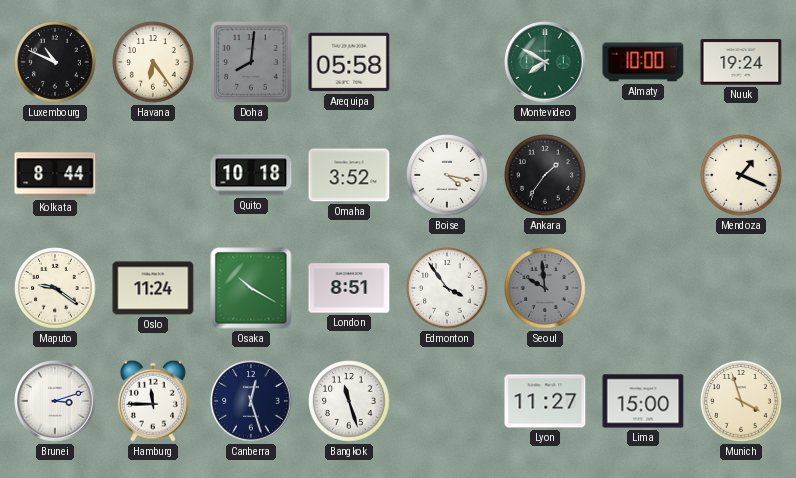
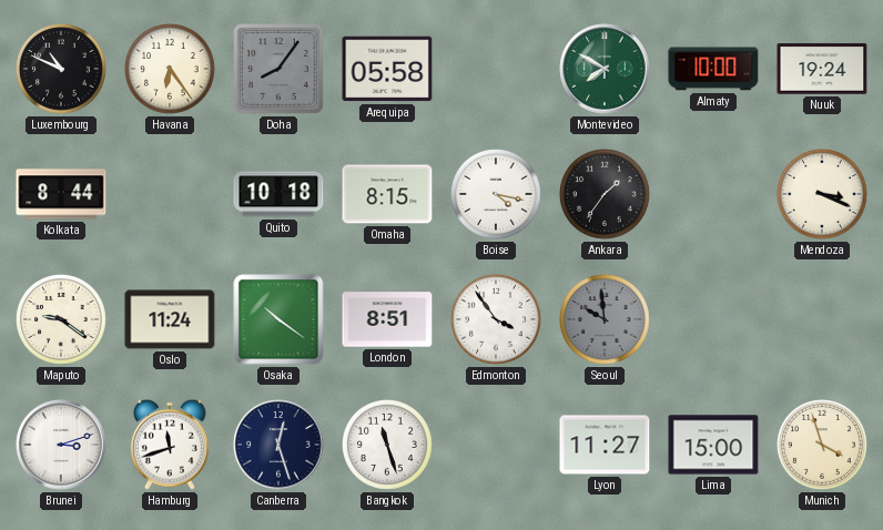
Doha: 8:01 -> 8:06 (280, 70)
Omaha: 3:52 -> 8:15 (387, 194)
Mendoza: 1:19 -> 3:19 (823, 195)
Osaka: 10:20 -> 10:21 (278, 319)
Hamburg: 11:45 -> 11:42 (170, 445)
